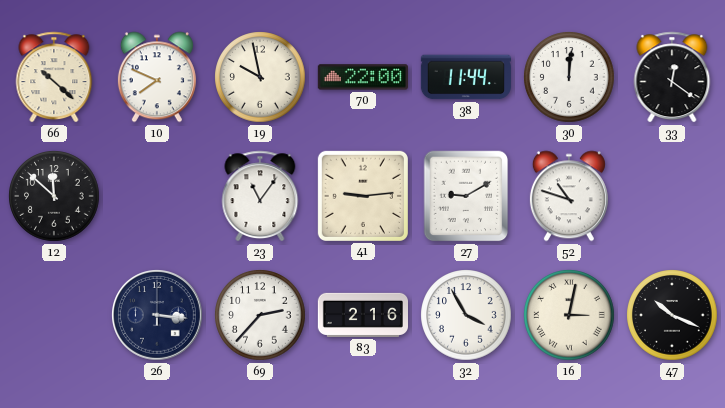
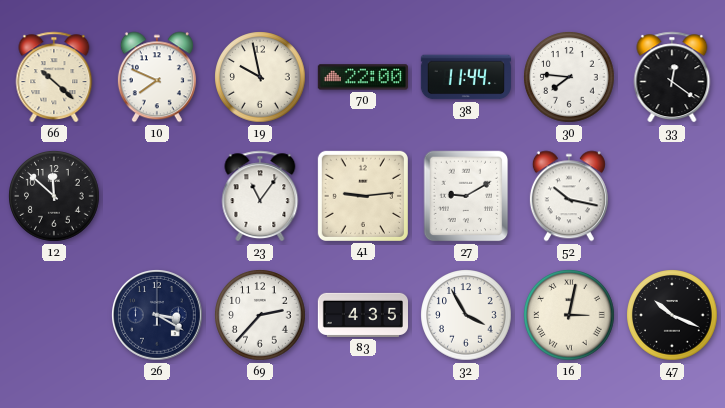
30: 12:01 -> 7:46 (569, 77)
52: 10:48 -> 10:17 (569, 196)
26: 3:16 -> 3:20 (158, 316)
83: 2:16 -> 4:35 (362, 315)
